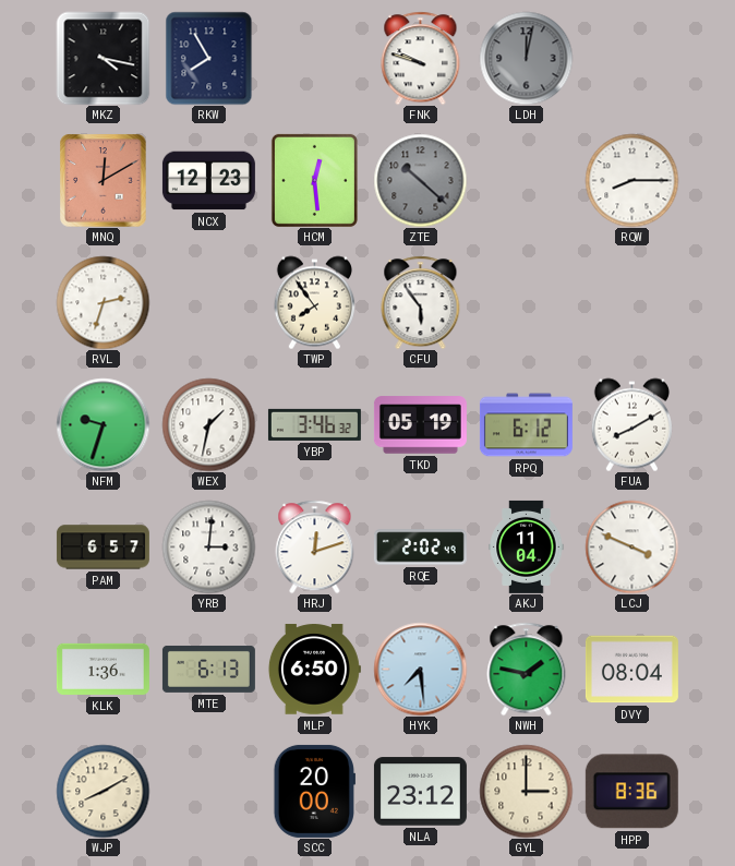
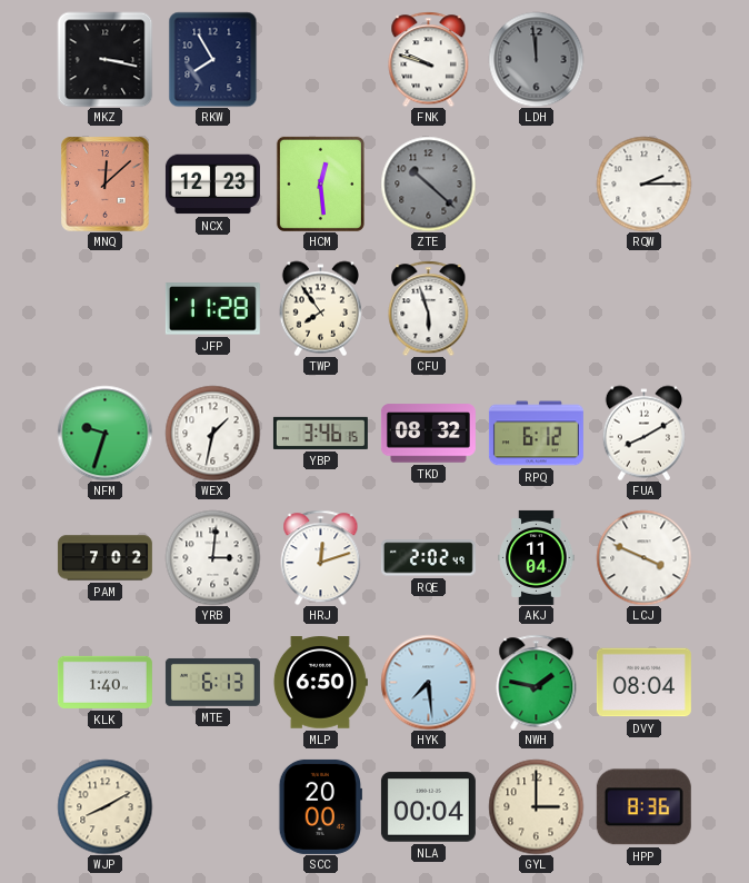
MKZ: 4:17 -> 3:17 (104, 59)
LDH: 12:02 -> 11:59 (536, 59)
MNQ: 12:10 -> 12:08 (106, 183)
RQW: 8:15 -> 2:15 (643, 183)
RVL: 2:33 -> none (103, 302)
JFP: none -> 11:28 (212, 309)
CFU: 5:54 -> 5:57 (429, 308)
YBP: 3:46:32 -> 3:46:15 (320, 433)
TKD: 05:19 -> 08:32 (428, 434)
PAM: 6:57 -> 7:02 (104, 558)
KLK: 1:36 -> 1:40 (104, 682)
NLA: 23:12 -> 00:04 (428, 807)
